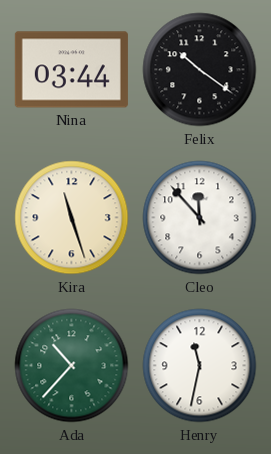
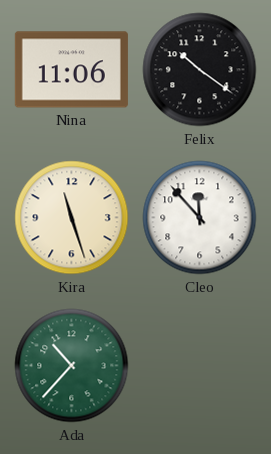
Nina: 03:44 -> 11:06 (71, 70)
Henry: 11:32 -> none (200, 366)
